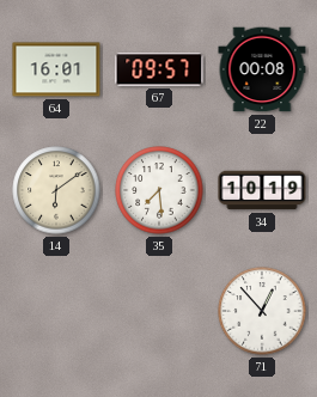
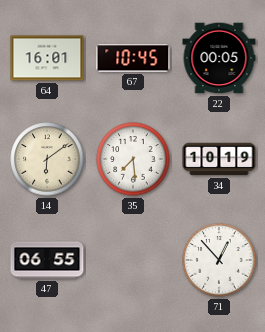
67: 09:57 -> 10:45 (133, 58)
22: 00:08 -> 00:05 (219, 58)
47: none -> 06:55 (47, 260)
